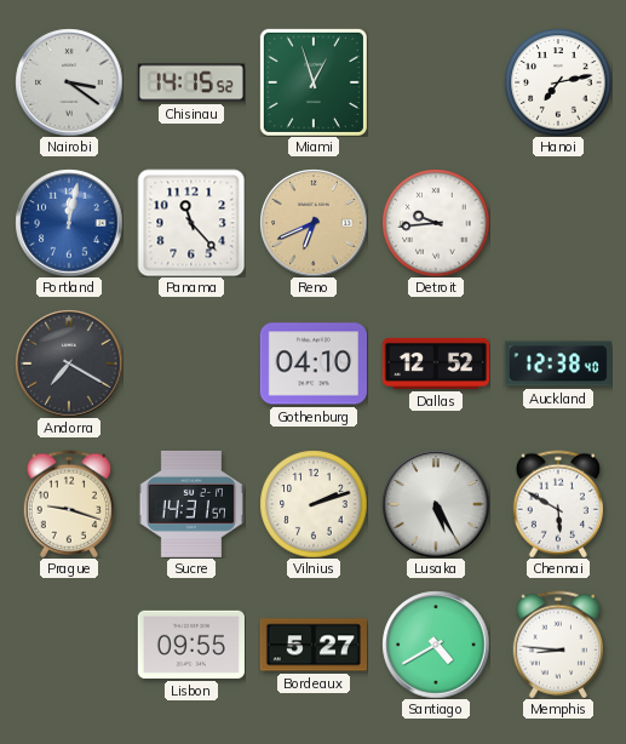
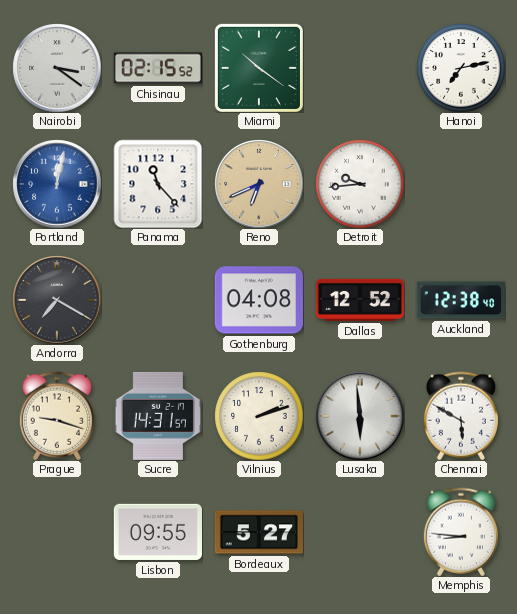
Chisinau: 14:15 -> 02:15 (158, 68)
Miami: 12:57 -> 10:21 (259, 68)
Gothenburg: 04:10 -> 04:08 (259, 300)
Lusaka: 5:25 -> 5:59 (360, 416)
Santiago: 4:40 -> none (436, 645)
